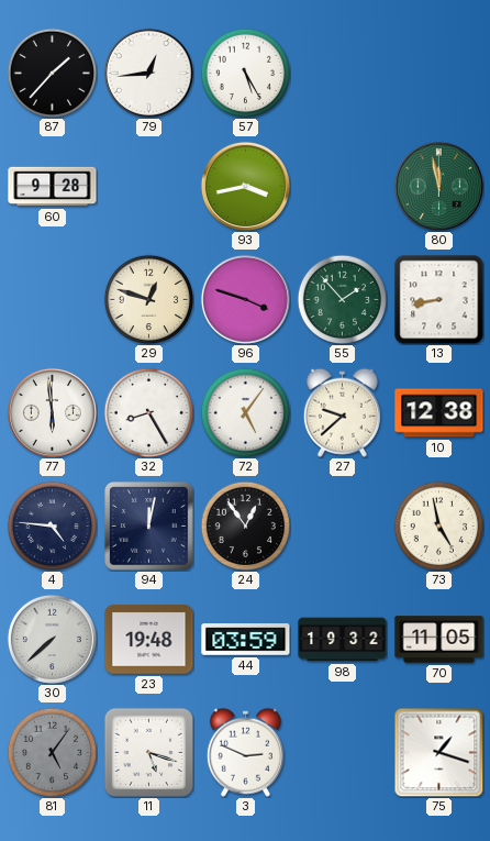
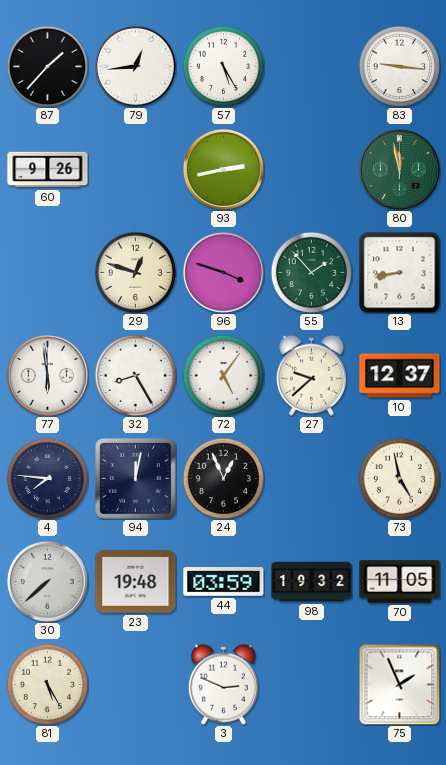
83: none -> 9:16 (399, 66)
60: 9:28 -> 9:26 (48, 170)
93: 3:43 -> 2:43 (223, 169)
10: 12:38 -> 12:37 (400, 376)
4: 4:46 -> 7:46 (47, 478)
24: 12:54 -> 12:56 (223, 478)
81: 5:06 -> 5:25 (47, 684)
81 dial: grey -> cream (47, 684)
11: 5:18 -> none (148, 752)
75: 1:18 -> 1:56 (399, 684)
